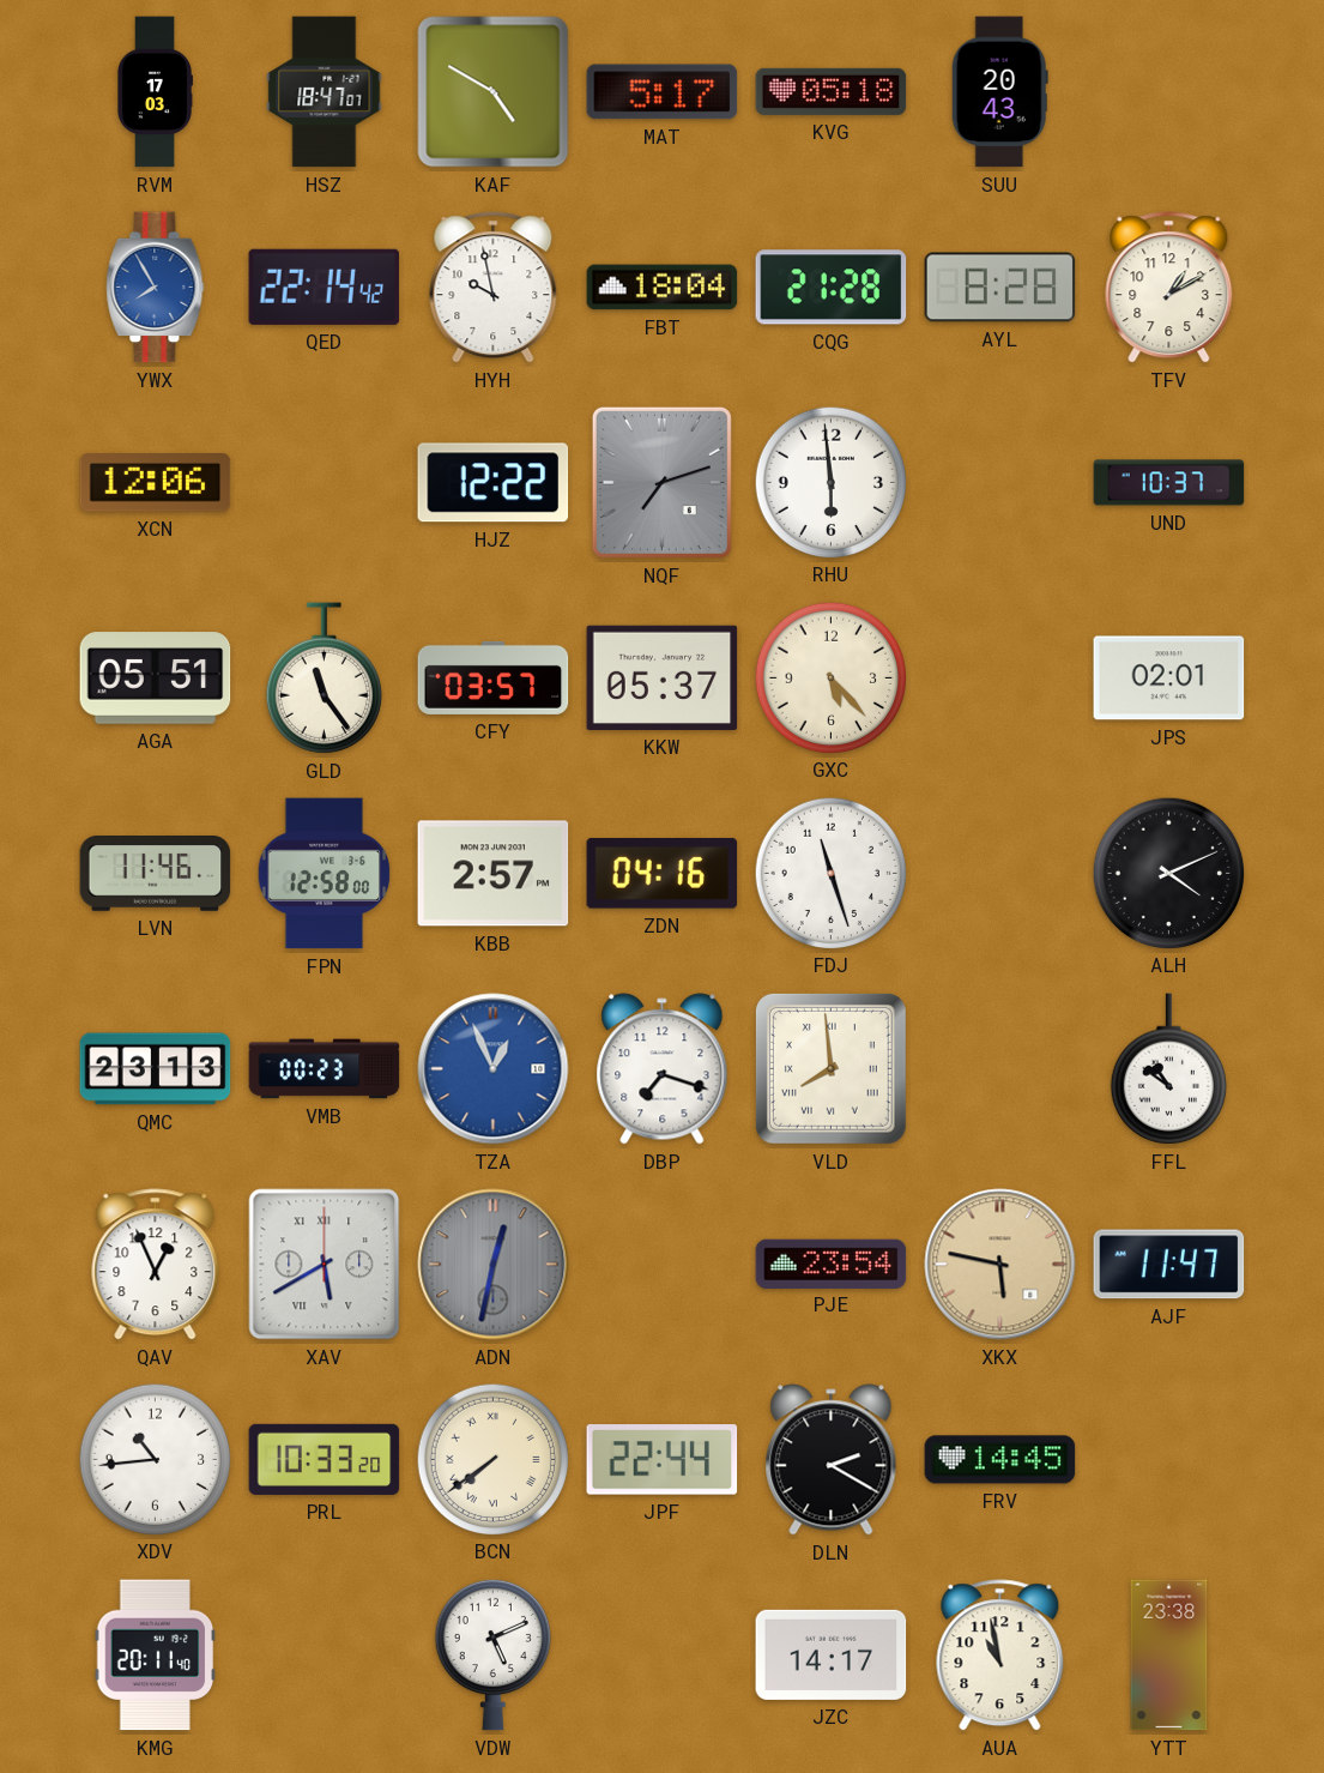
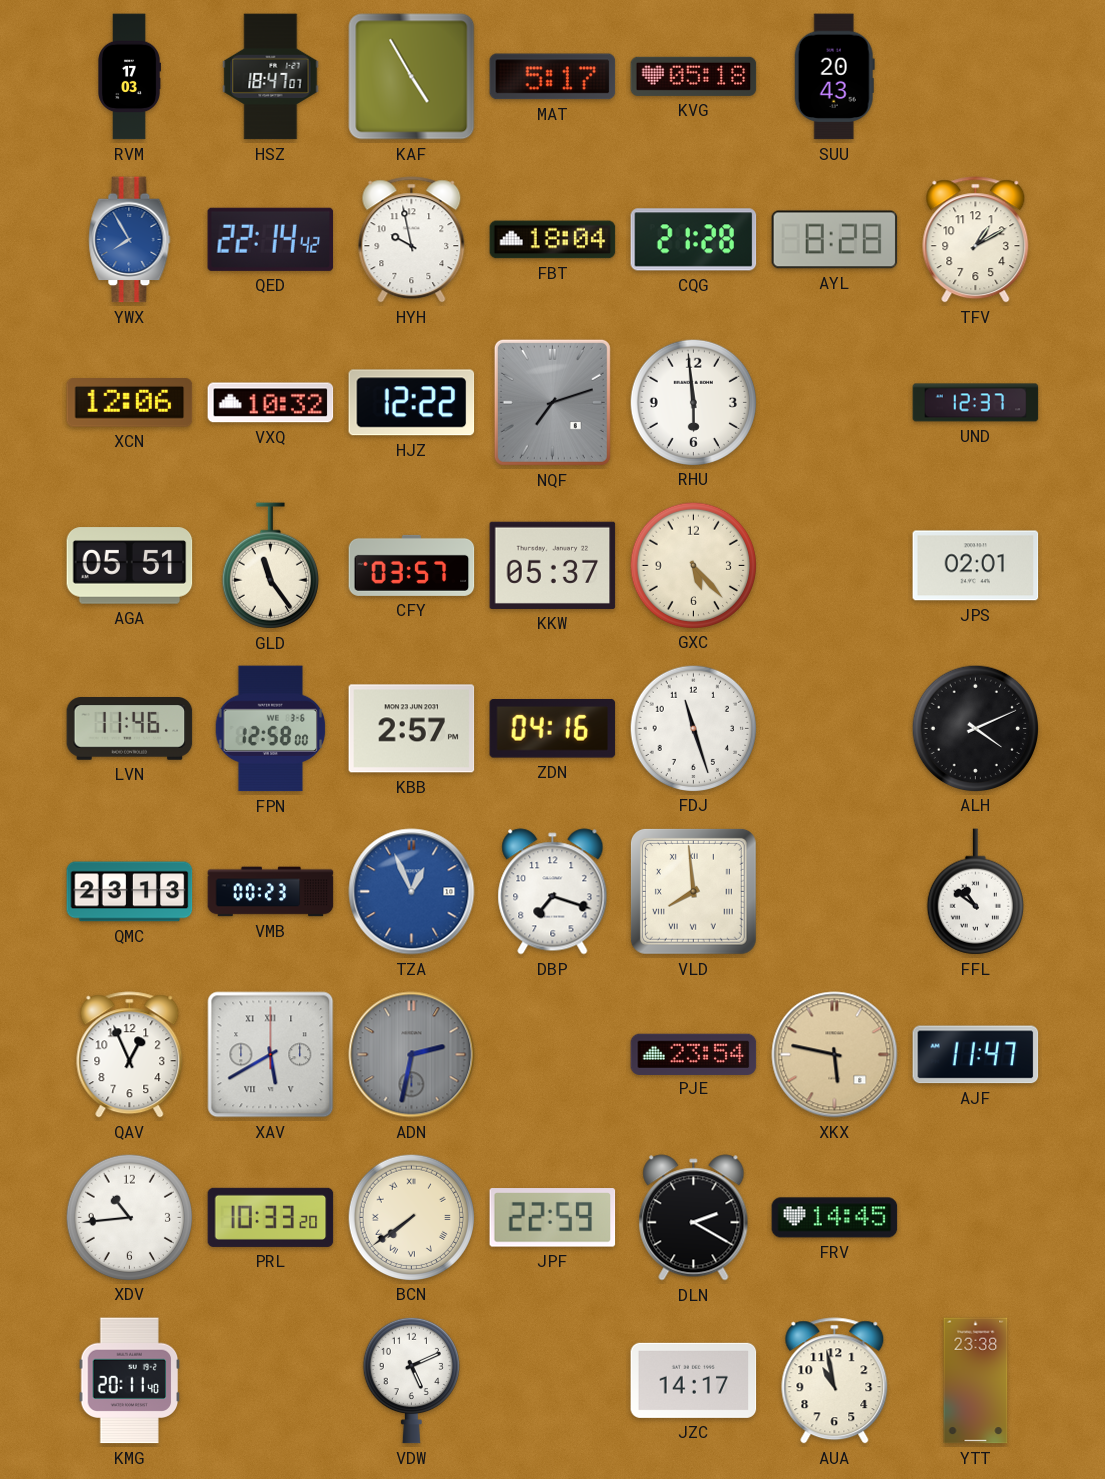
KAF: 4:50 -> 4:55 (412, 77)
VXQ: none -> 10:32 (271, 403)
UND: 10:37 -> 12:37 (976, 403)
ADN: 12:32 -> 2:32 (412, 1055)
JPF: 22:44 -> 22:59 (553, 1218)
